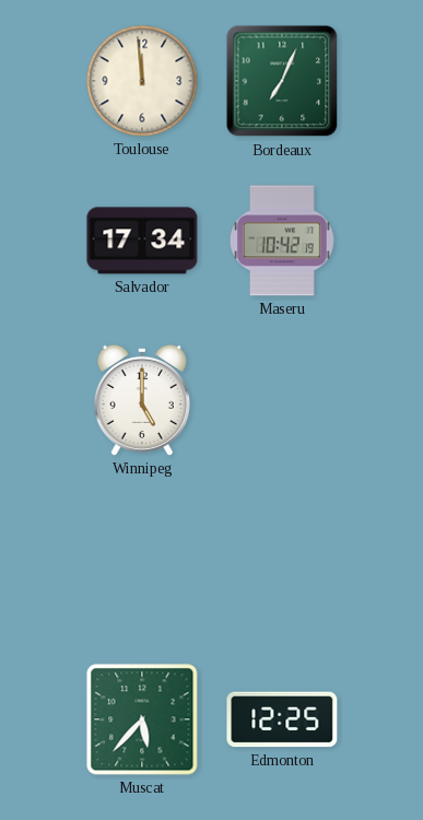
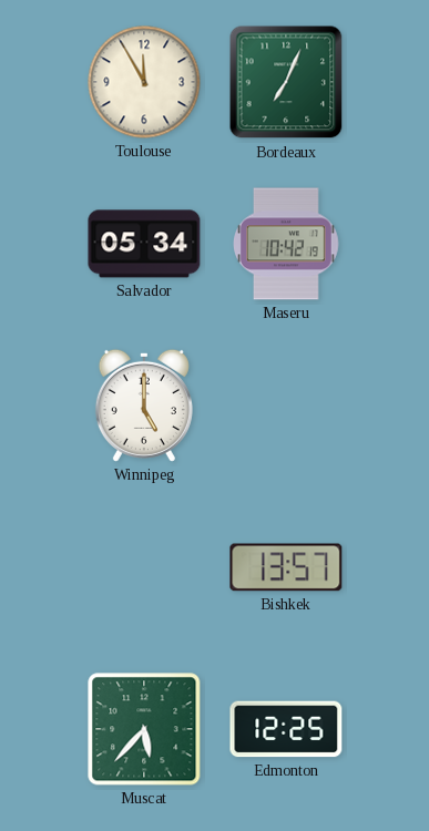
Toulouse: 11:59 -> 11:55 (144, 82)
Salvador: 17:34 -> 05:34 (144, 244)
Bishkek: none -> 13:57 (286, 567)
